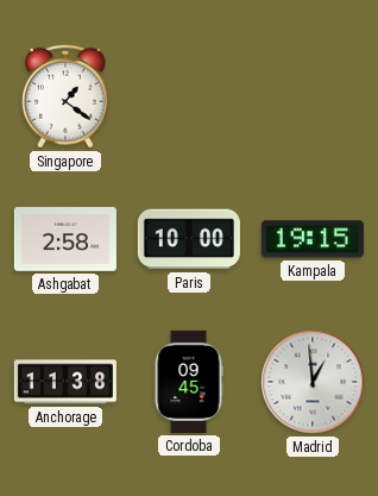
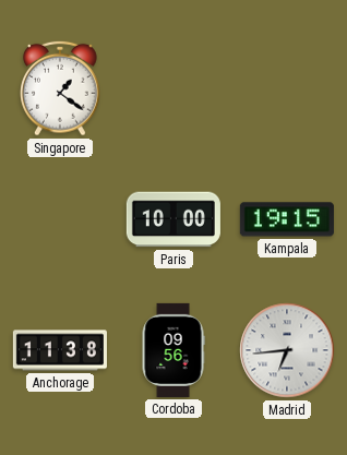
Ashgabat: 2:58 -> none (65, 240)
Cordoba: 09:45 -> 09:56 (174, 350)
Madrid: 12:59 -> 6:44 (287, 350)
